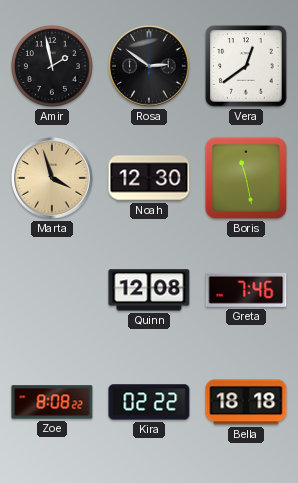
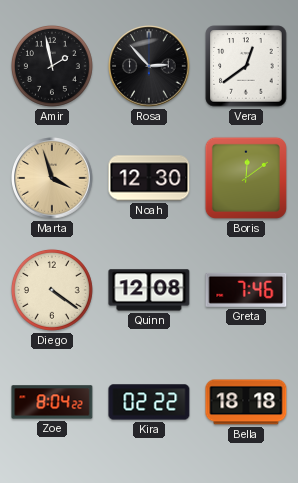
Rosa: 2:51 -> 2:53 (149, 66)
Boris: 11:28 -> 12:09 (246, 178)
Diego: none -> 4:21 (52, 290)
Zoe: 8:08 -> 8:04 (52, 402)
